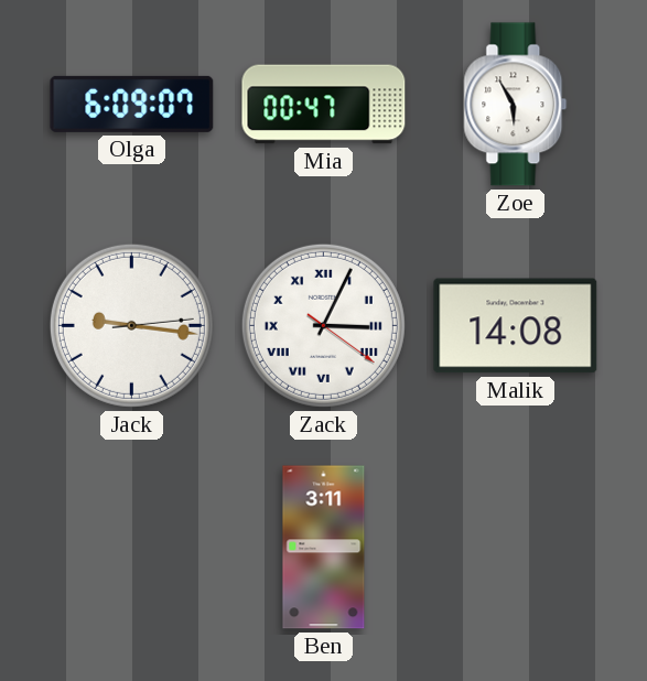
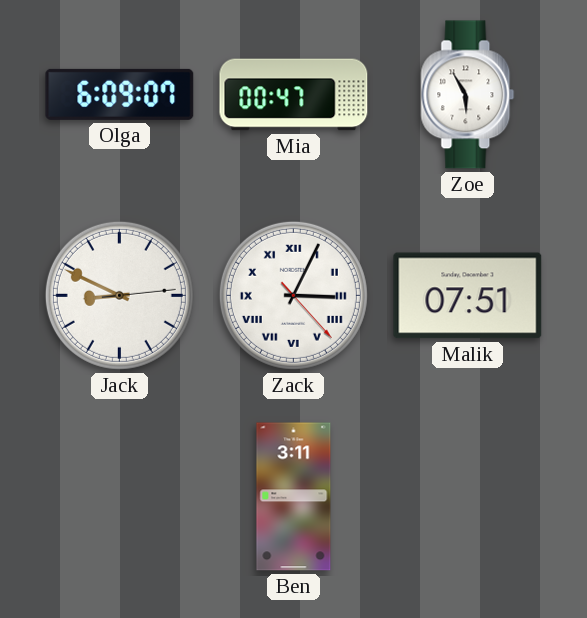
Jack: 9:16 -> 8:49 (119, 295)
Zack: 3:04:21 -> 3:04:23 (293, 295)
Malik: 14:08 -> 07:51 (468, 296)
